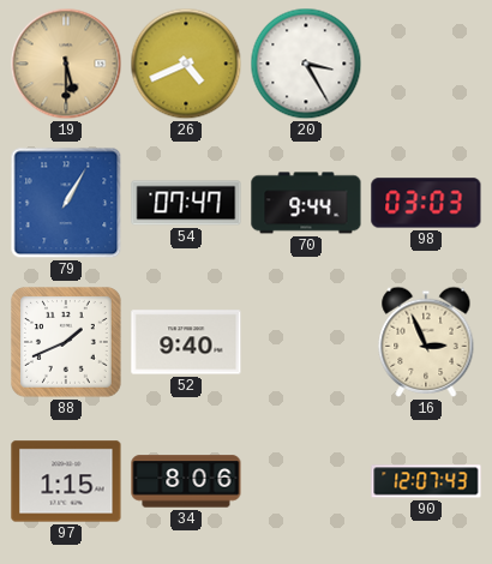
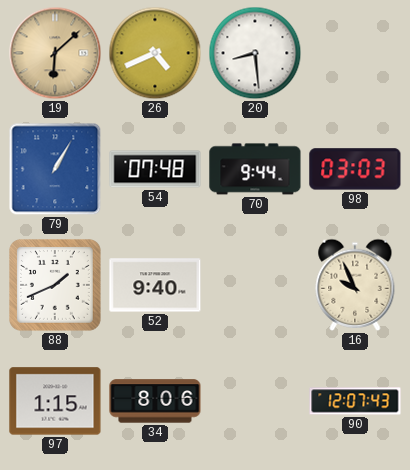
19: 5:30 -> 6:08 (55, 53)
20: 3:25 -> 8:29 (255, 53)
54: 07:47 -> 07:48 (155, 169)
16: 2:56 -> 9:56 (355, 285)
